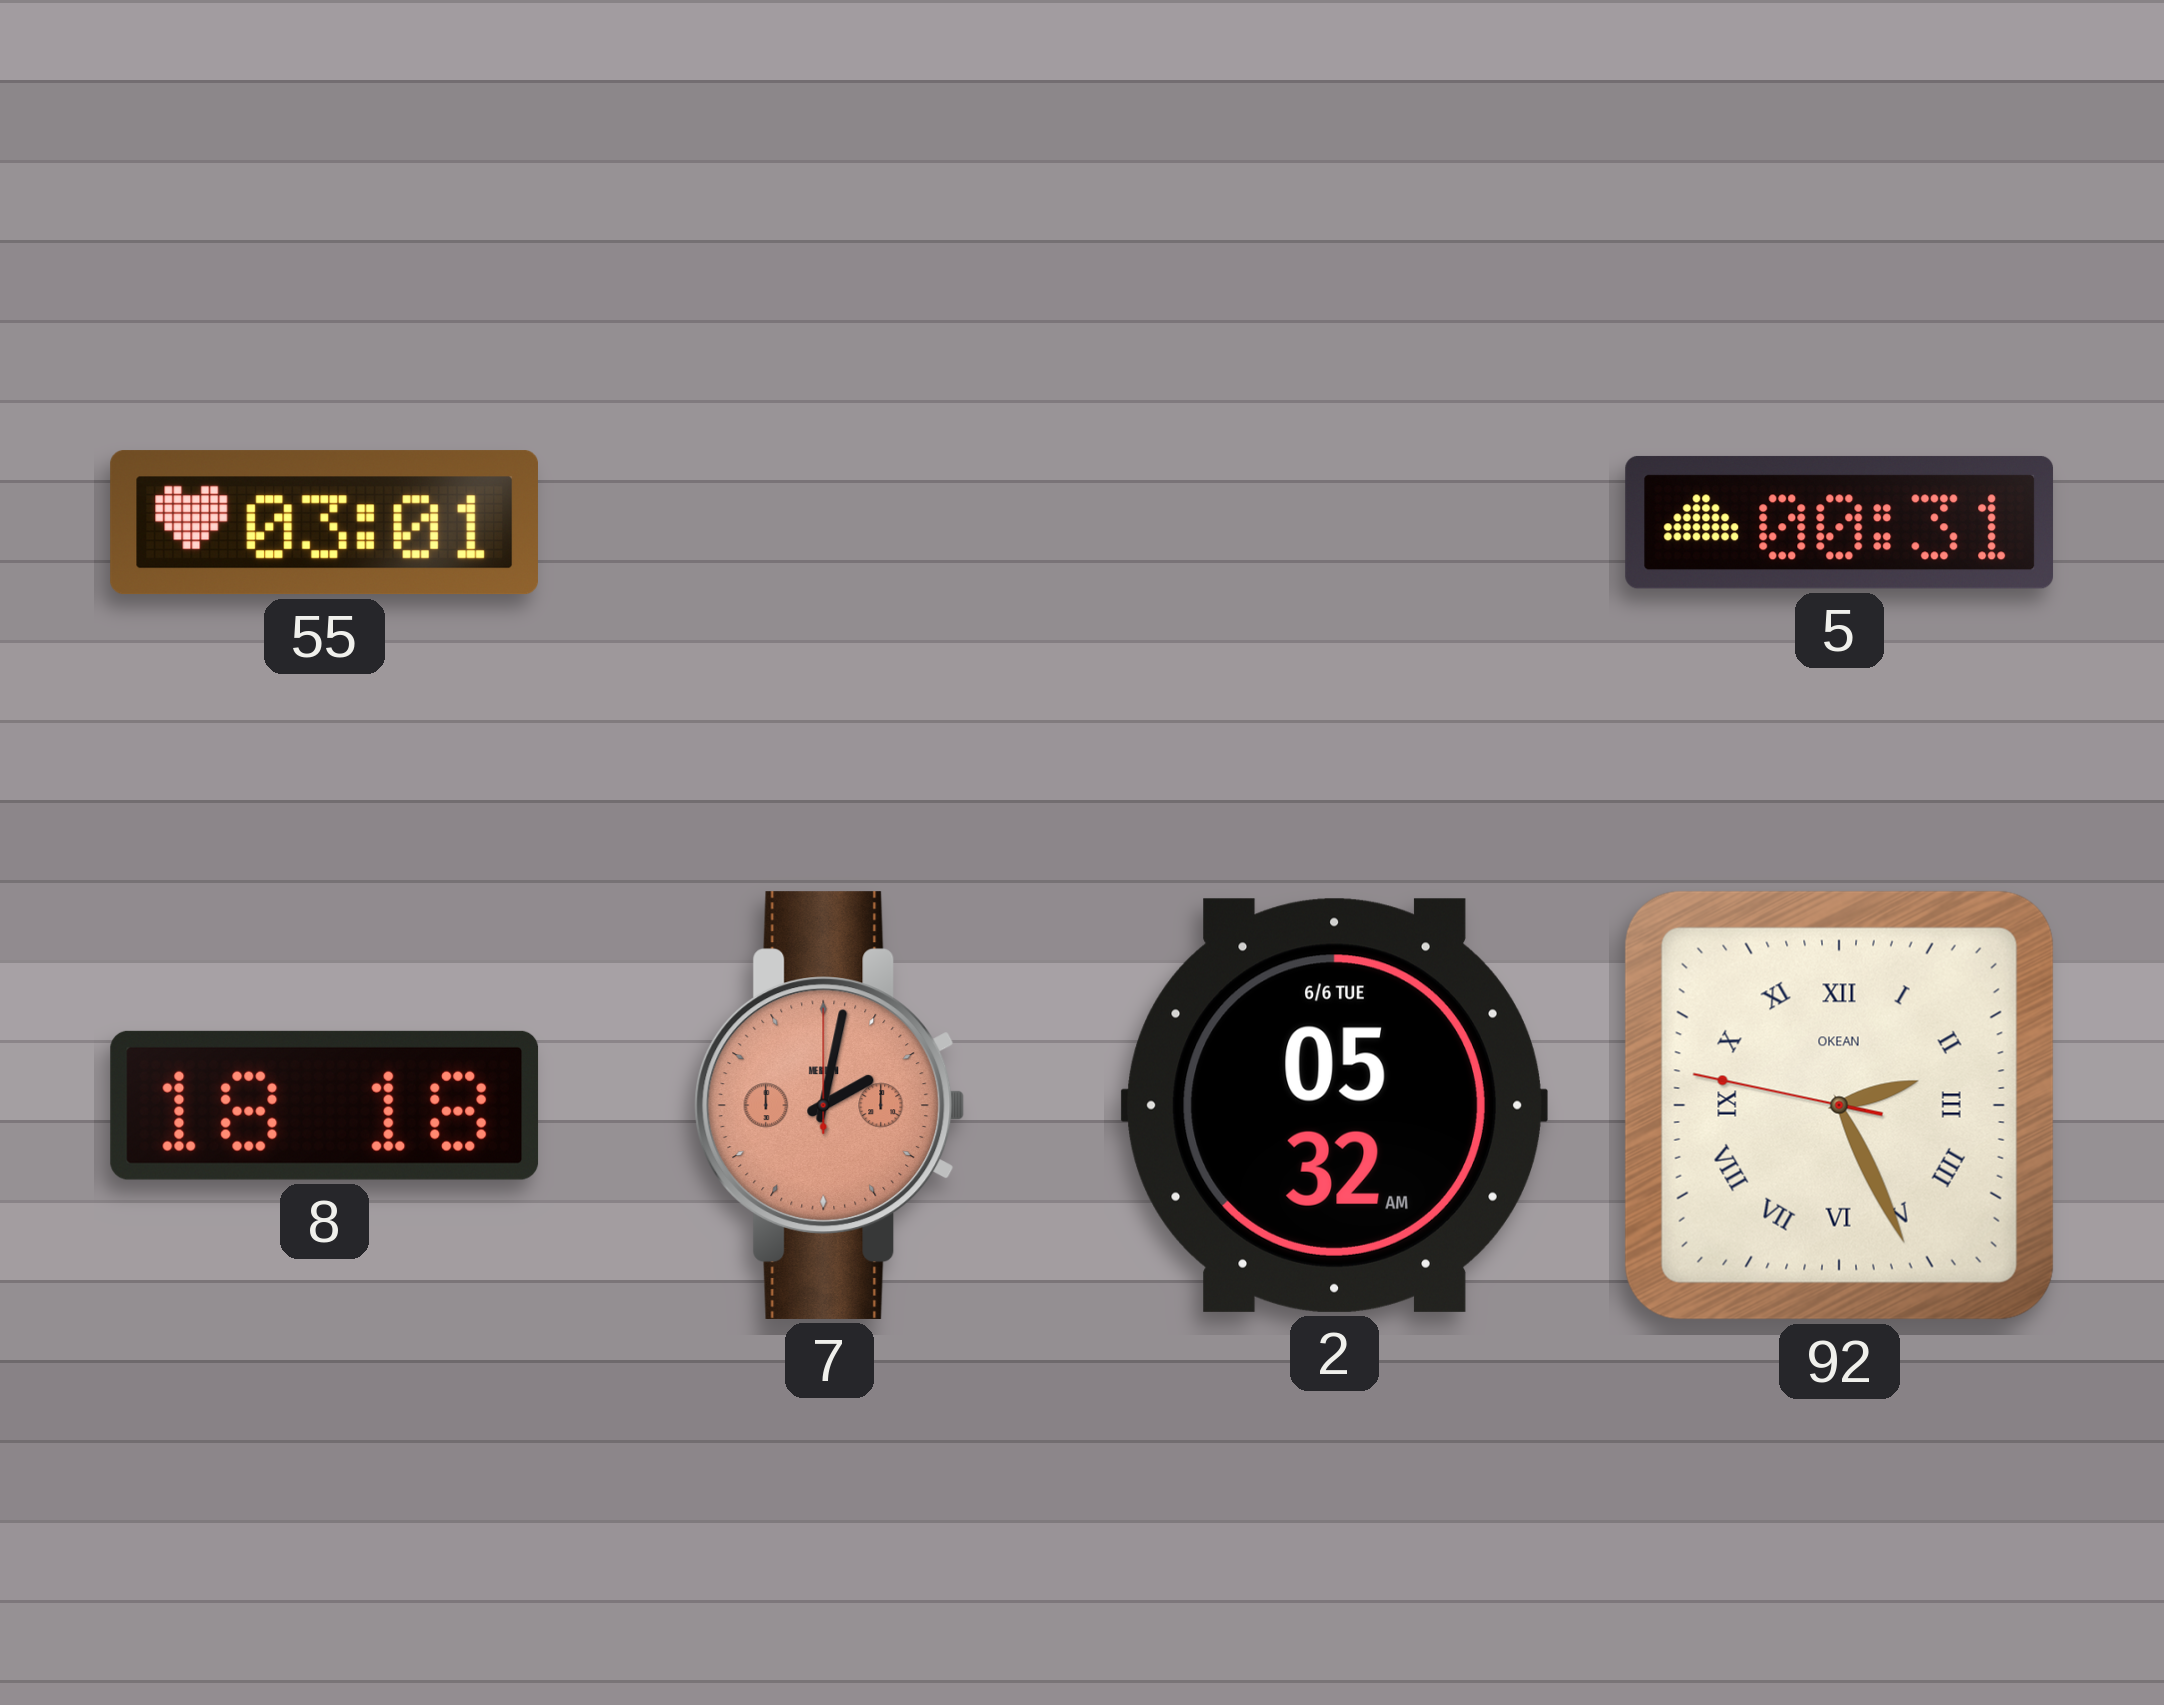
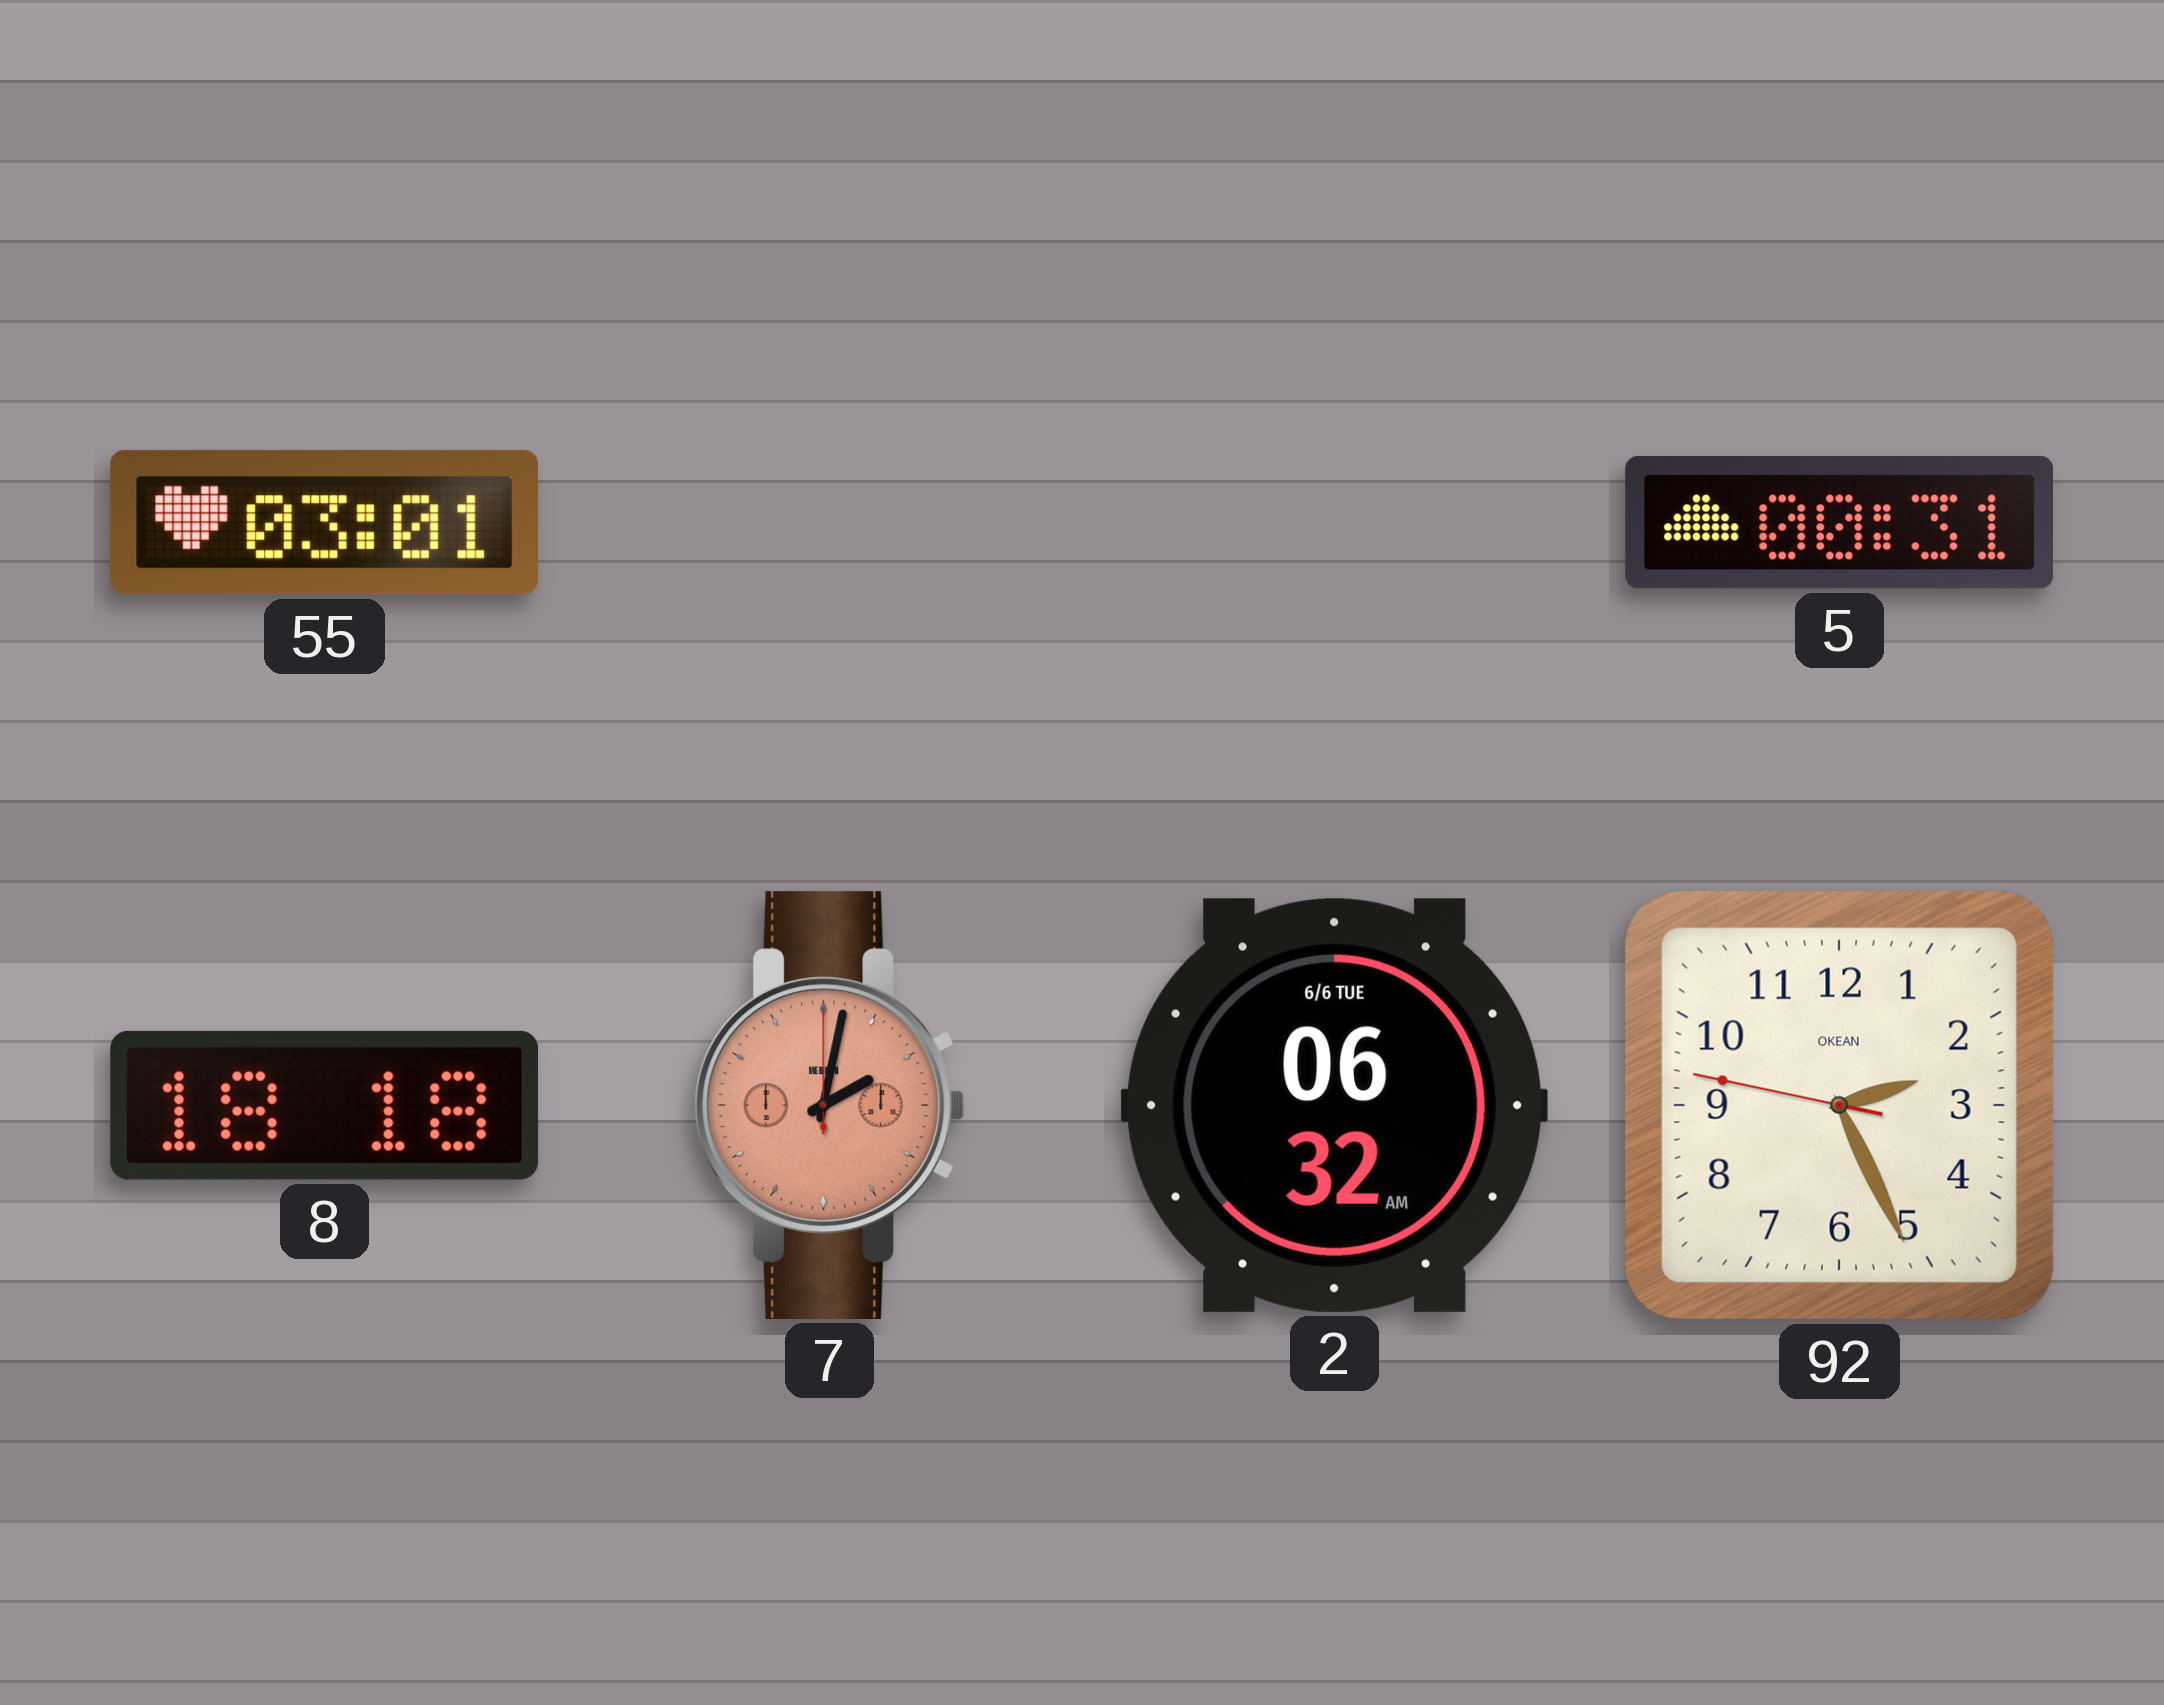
2: 05:32 -> 06:32 (1334, 1105)
92 numerals: Roman -> Arabic (1839, 1105)
